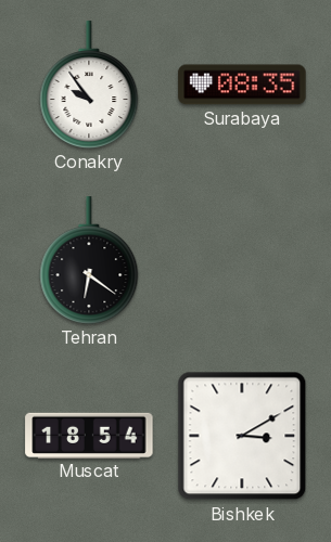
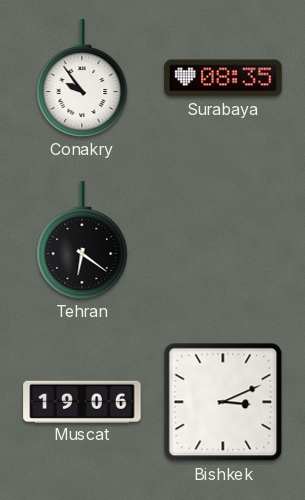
Muscat: 18:54 -> 19:06 (82, 401)
Bishkek: 3:10 -> 3:11 (223, 402)
